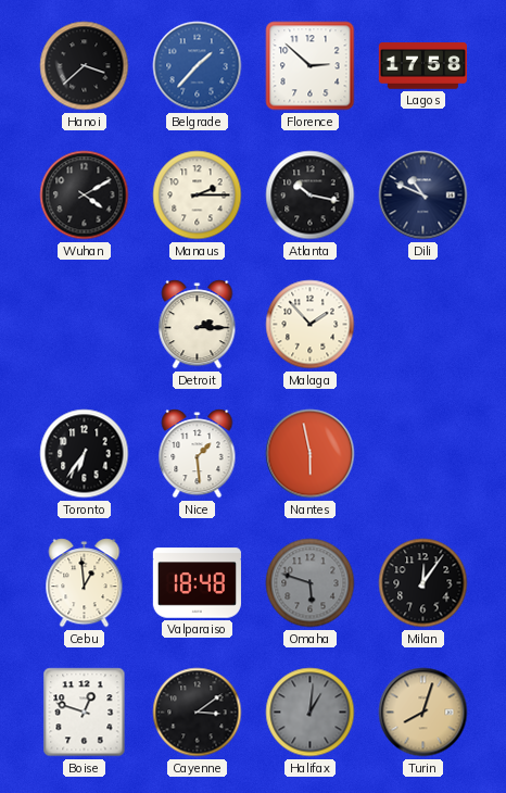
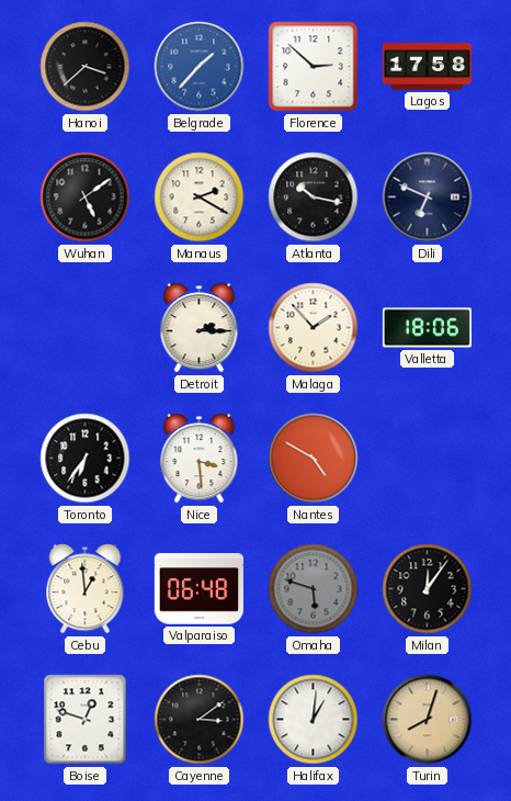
Wuhan: 4:10 -> 5:09 (86, 198)
Manaus: 2:15 -> 2:20 (200, 198)
Dili: 10:49 -> 6:49 (428, 198)
Valletta: none -> 18:06 (427, 328)
Nice: 1:29 -> 3:29 (200, 459)
Nantes: 5:58 -> 4:50 (314, 459)
Valparaiso: 18:48 -> 06:48 (198, 589)
Halifax dial: grey -> white (314, 720)
